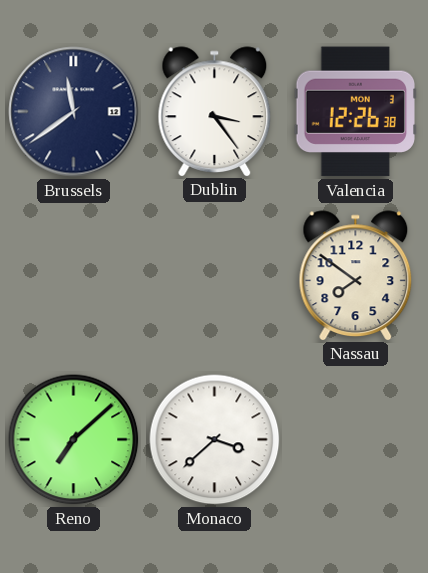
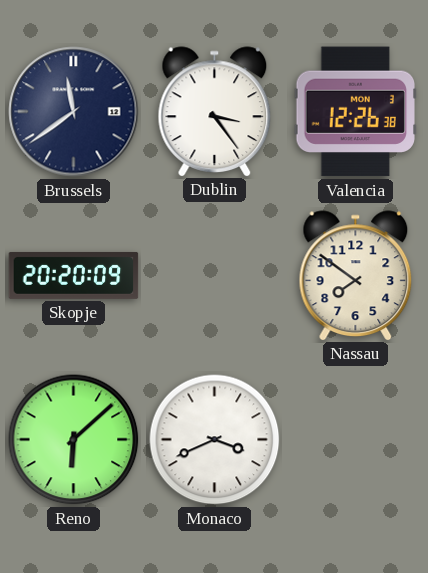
Skopje: none -> 20:20 (74, 275)
Reno: 7:08 -> 6:08 (74, 440)
Monaco: 3:38 -> 3:41 (215, 440)
